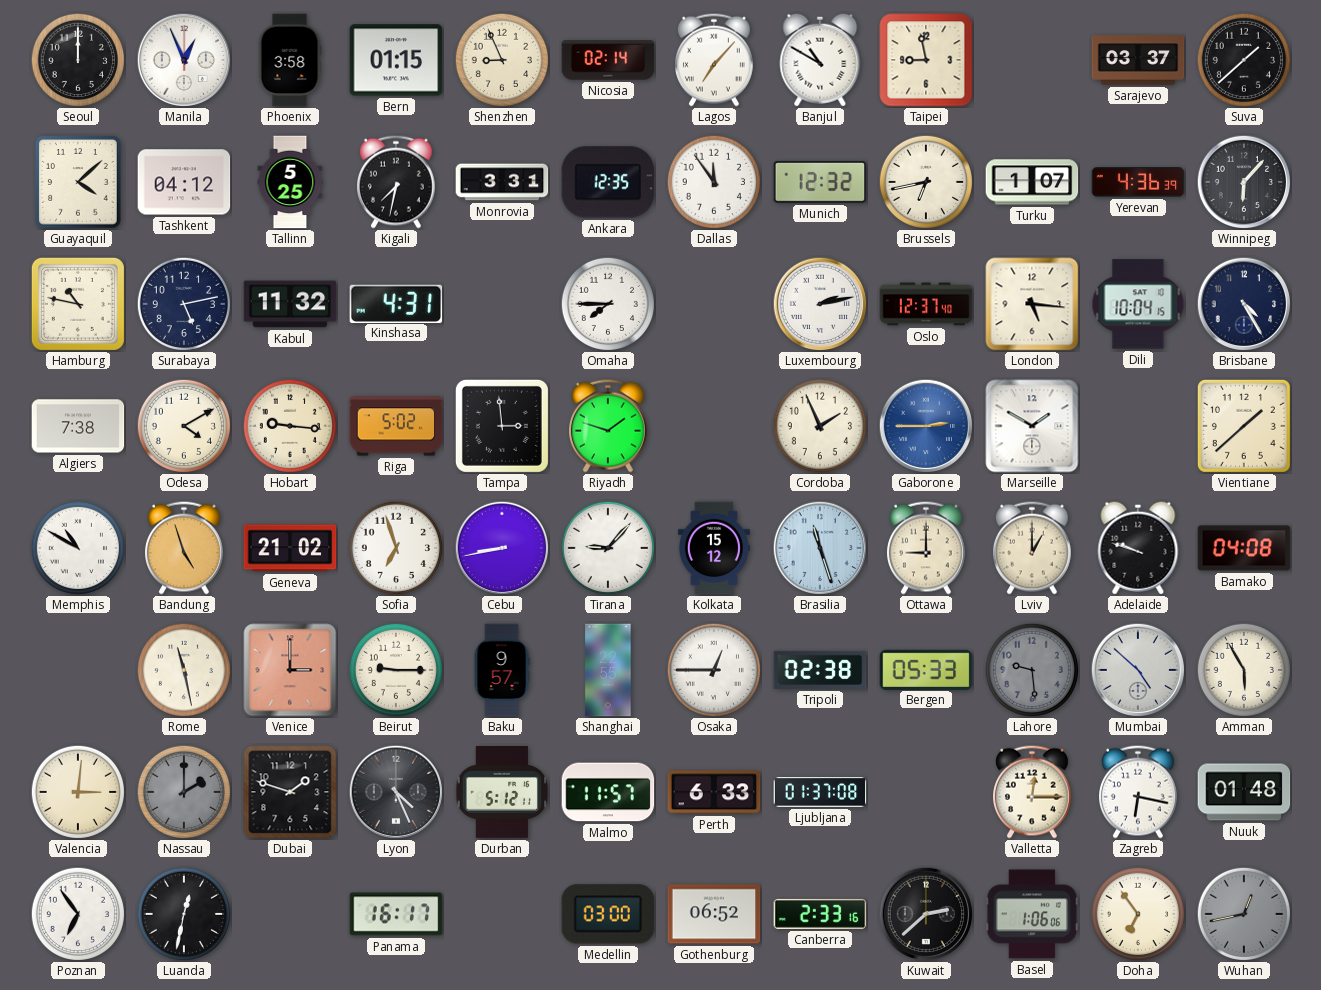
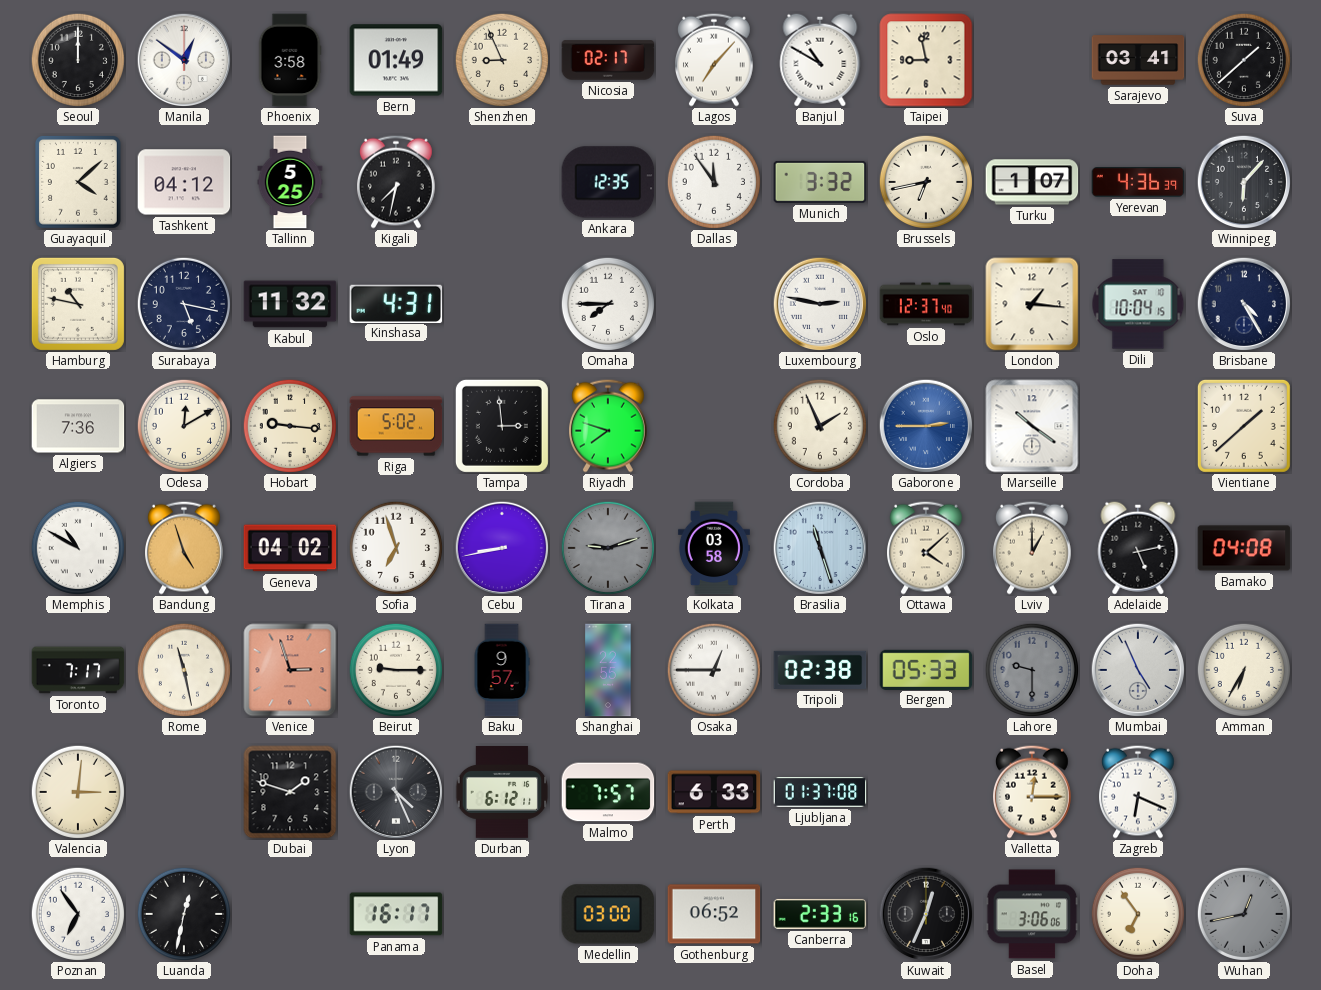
Manila: 12:56 -> 12:51 (184, 60)
Bern: 01:15 -> 01:49 (396, 60)
Nicosia: 02:14 -> 02:17 (608, 60)
Sarajevo: 03:37 -> 03:41 (1138, 60)
Monrovia: 3:31 -> none (502, 182)
Munich: 12:32 -> 3:32 (820, 182)
Surabaya: 5:13 -> 5:17 (184, 304)
Luxembourg: 2:13 -> 2:47 (820, 304)
London: 5:16 -> 1:16 (1032, 304)
Algiers: 7:38 -> 7:36 (78, 426)
Odesa: 4:10 -> 12:10 (184, 426)
Riyadh: 1:48 -> 7:48 (609, 426)
Marseille: 1:50 -> 10:21 (1032, 426)
Geneva: 21:02 -> 04:02 (290, 548)
Tirana: 9:07 -> 9:12 (608, 548)
Tirana dial: white -> grey (608, 548)
Kolkata: 15:12 -> 03:58 (714, 548)
Ottawa: 9:00 -> 4:08 (927, 548)
Adelaide: 9:48 -> 5:13 (1138, 548)
Toronto: none -> 7:17 (78, 670)
Venice: 3:00 -> 2:57 (290, 670)
Lahore: 9:29 -> 9:30 (1032, 670)
Mumbai: 4:52 -> 4:56 (1138, 670)
Amman: 5:55 -> 6:35 (1244, 670)
Nassau: 2:00 -> none (184, 792)
Durban: 5:12 -> 6:12 (502, 793)
Malmo: 11:57 -> 7:57 (608, 792)
Zagreb: 6:17 -> 6:19 (1139, 792)
Nuuk: 01:48 -> none (1244, 792)
Kuwait: 2:38 -> 12:34 (926, 914)
Basel: 1:06 -> 3:06 (1032, 914)
